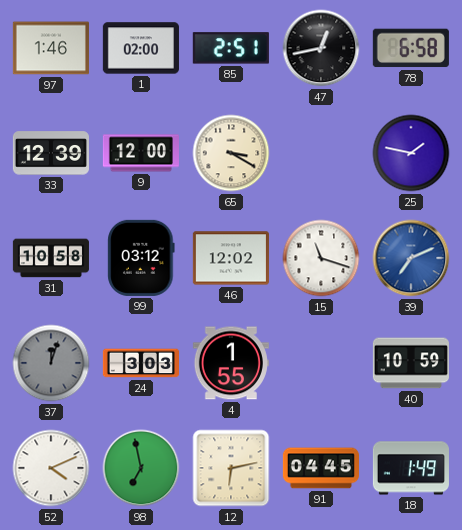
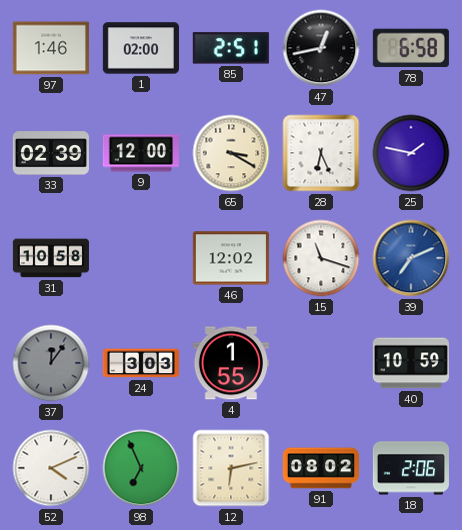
33: 12:39 -> 02:39 (51, 153)
28: none -> 6:26 (321, 153)
99: 03:12 -> none (141, 258)
37: 12:03 -> 12:06 (51, 363)
98: 6:58 -> 6:56 (141, 468)
91: 04:45 -> 08:02 (321, 468)
18: 1:49 -> 2:06 (411, 468)
